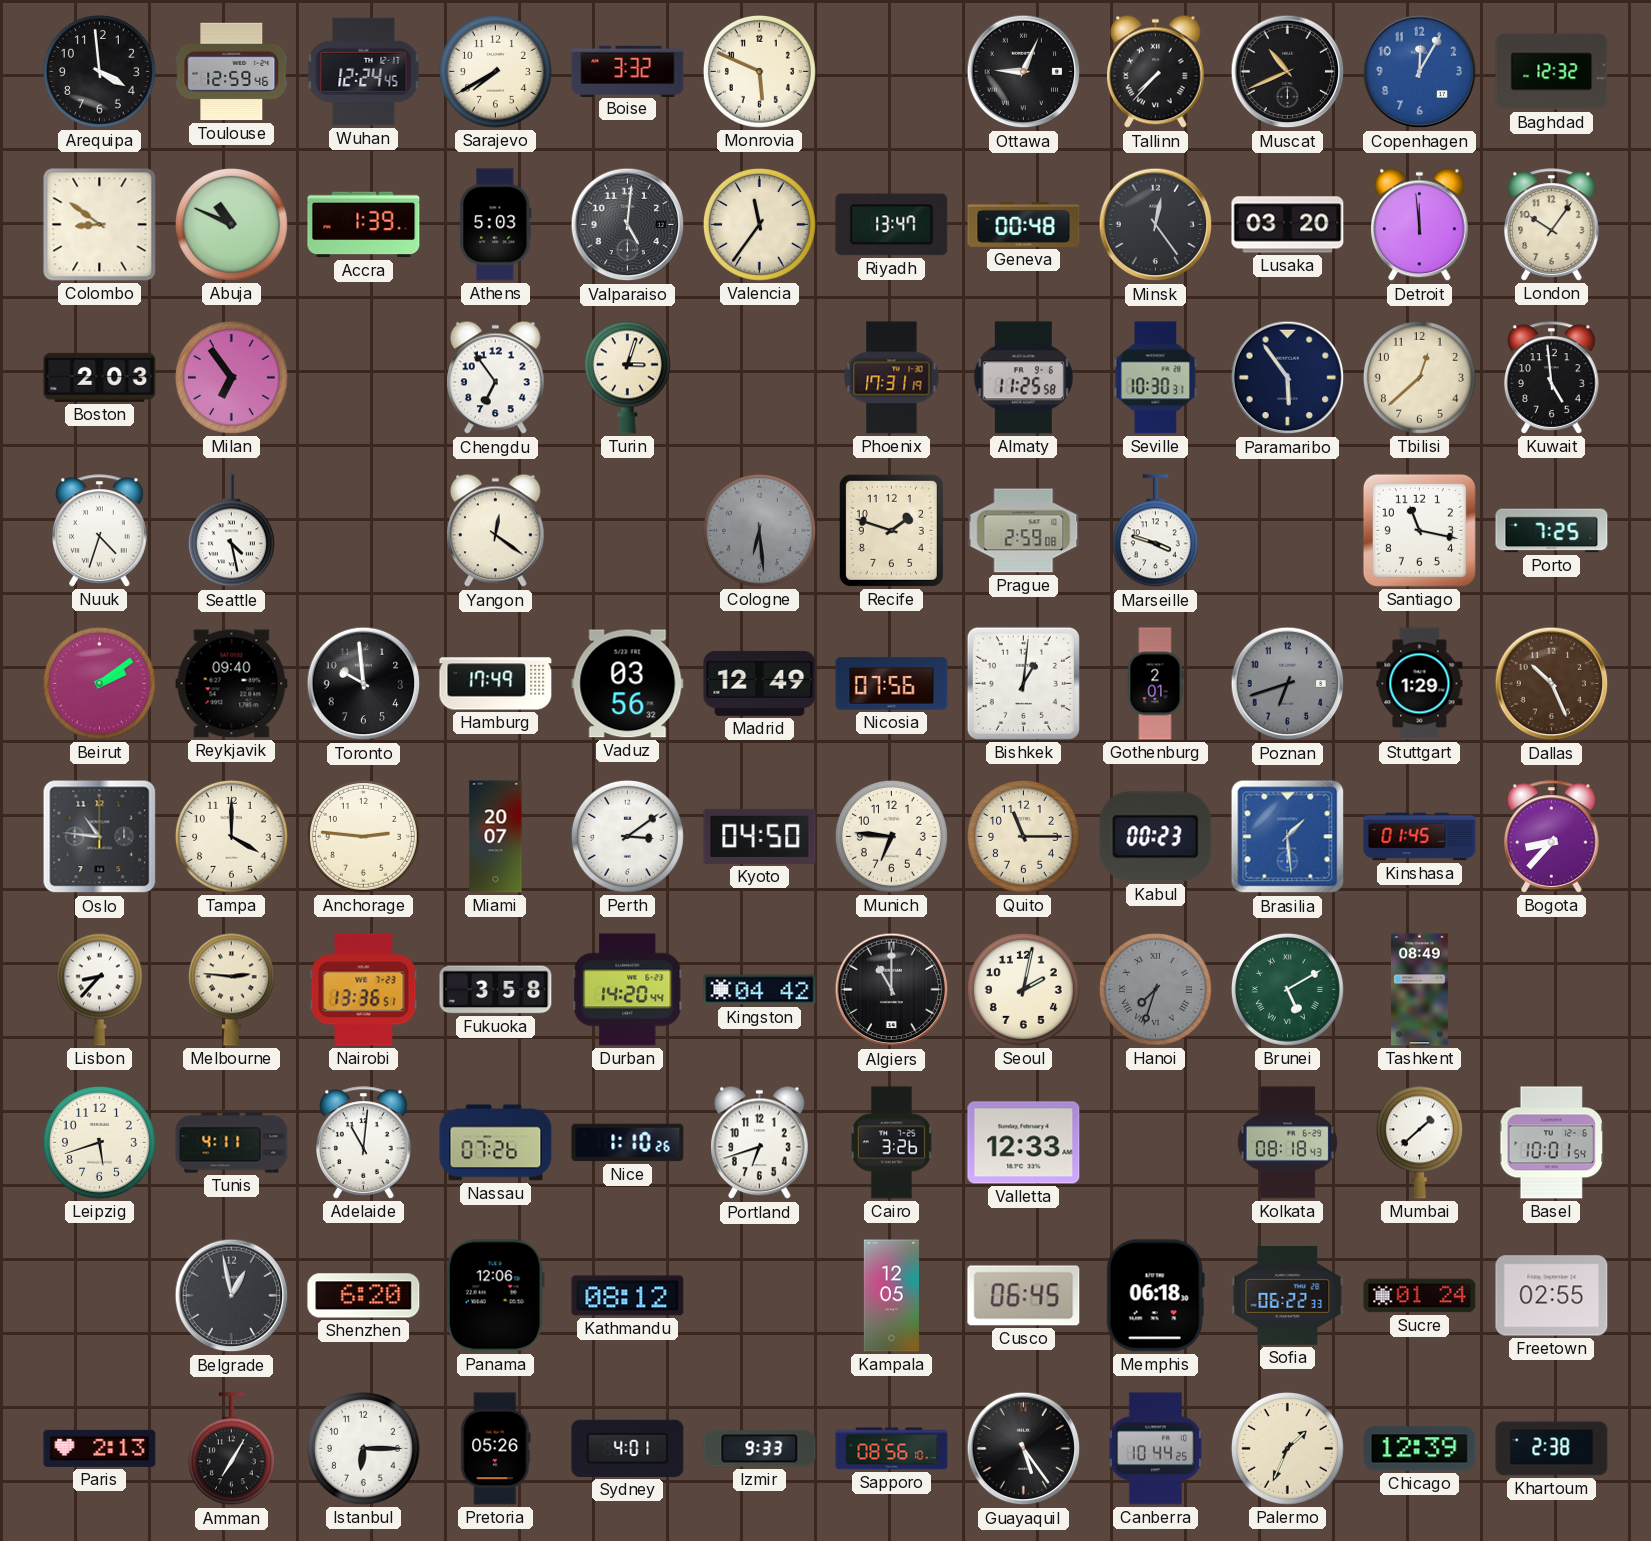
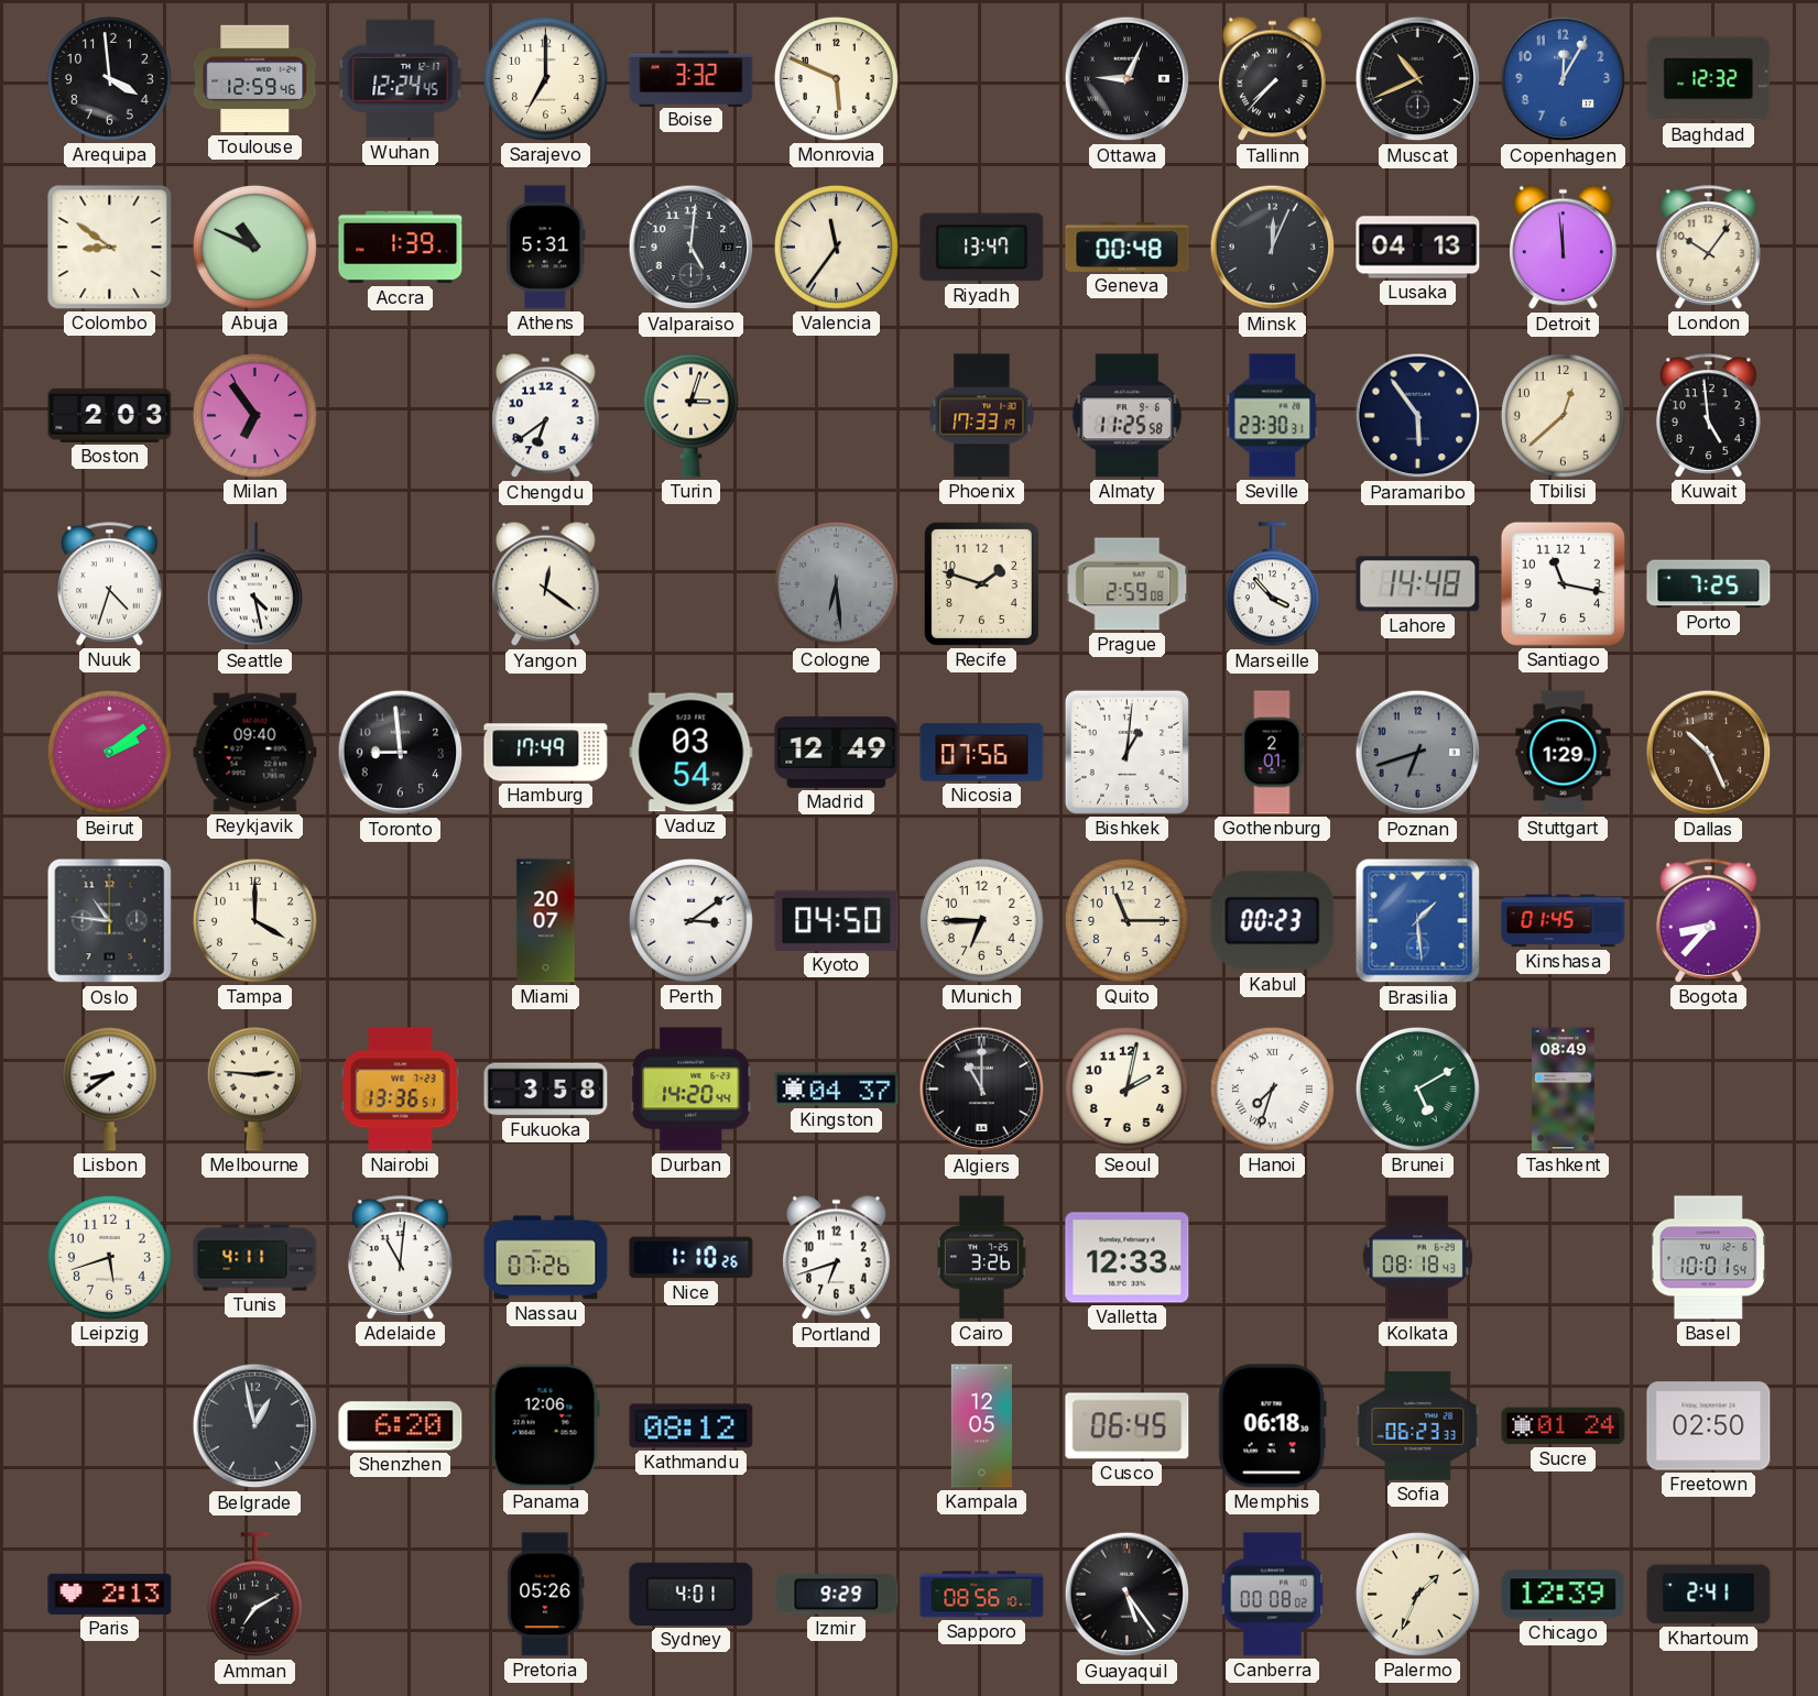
Sarajevo: 7:40 -> 7:00 (545, 78)
Athens: 5:03 -> 5:31 (546, 248)
Minsk: 12:24 -> 12:04 (1273, 248)
Lusaka: 03:20 -> 04:13 (1418, 248)
Chengdu: 6:54 -> 6:39 (546, 416)
Phoenix: 17:31 -> 17:33 (982, 416)
Seville: 10:30 -> 23:30 (1273, 416)
Marseille: 3:48 -> 3:53 (1272, 584)
Lahore: none -> 14:48 (1418, 584)
Toronto: 9:59 -> 8:59 (401, 753)
Vaduz: 03:56 -> 03:54 (692, 753)
Anchorage: 2:46 -> none (363, 836)
Munich: 6:46 -> 6:45 (981, 920)
Lisbon: 8:37 -> 8:39 (109, 1088)
Kingston: 04:42 -> 04:37 (837, 1090)
Hanoi dial: grey -> white (1272, 1088)
Mumbai: 1:38 -> none (1419, 1142)
Sofia: 06:22 -> 06:23 (1418, 1425)
Freetown: 02:55 -> 02:50 (1709, 1426)
Amman: 7:05 -> 7:10 (254, 1595)
Istanbul: 6:15 -> none (363, 1448)
Izmir: 9:33 -> 9:29 (837, 1595)
Canberra: 10:44 -> 00:08 (1272, 1595)
Khartoum: 2:38 -> 2:41 (1709, 1595)
